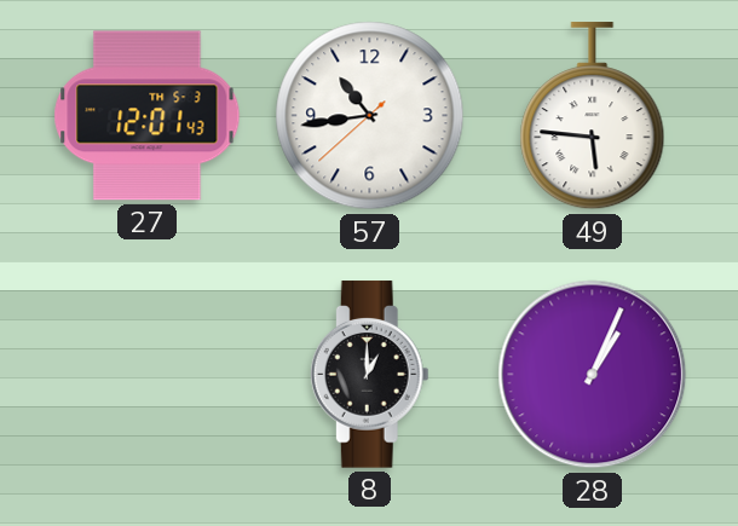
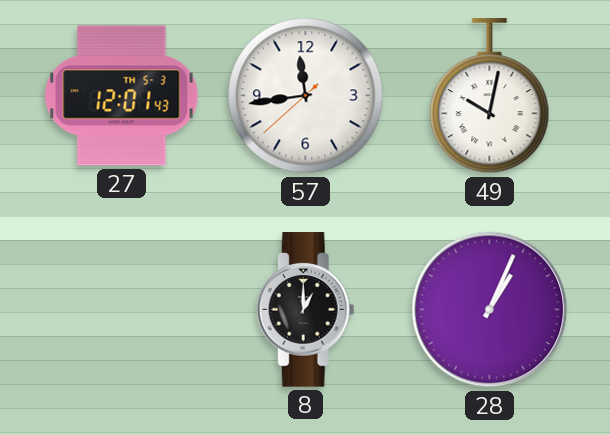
57: 10:43 -> 11:43 (306, 96)
49: 5:46 -> 10:02 (490, 96)
